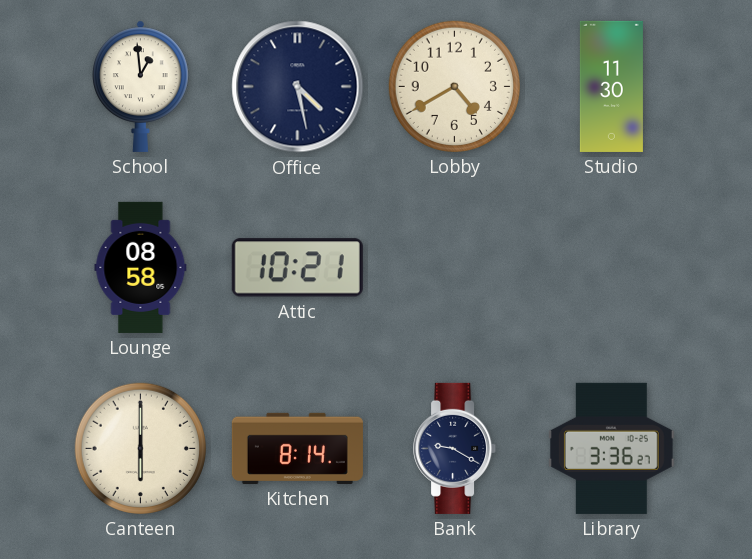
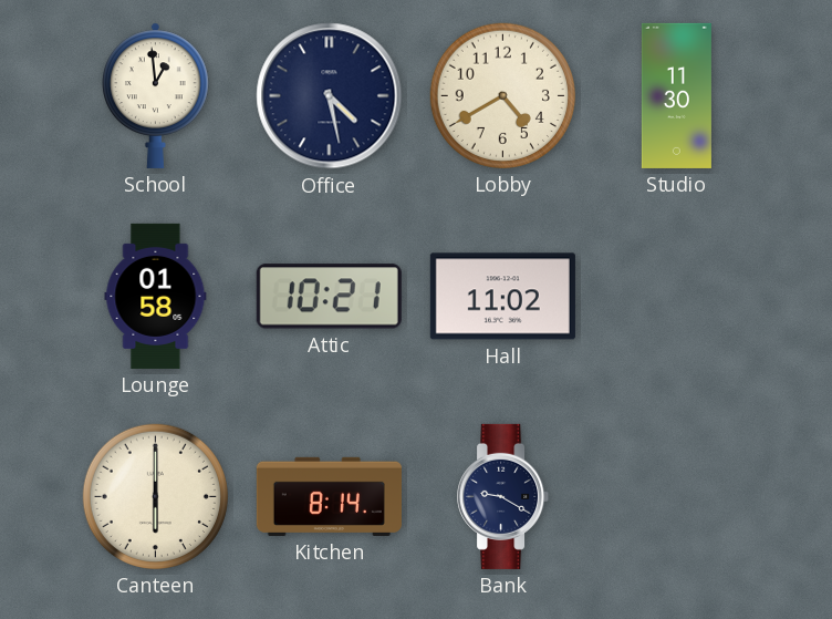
Lounge: 08:58 -> 01:58 (156, 296)
Hall: none -> 11:02 (502, 297)
Library: 3:36 -> none (612, 448)
